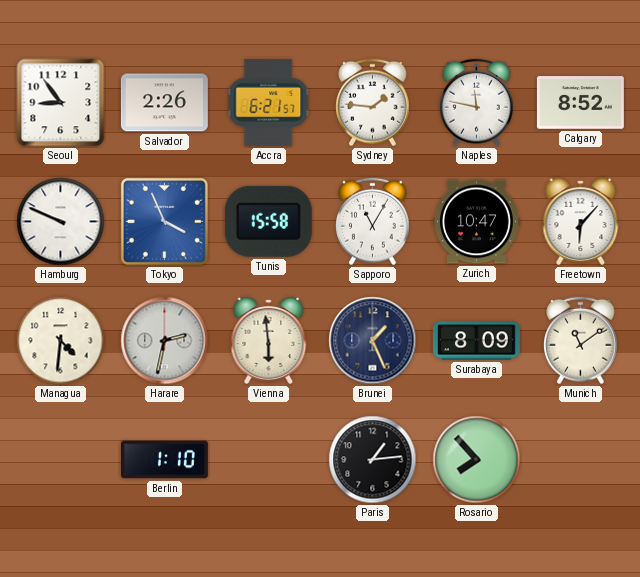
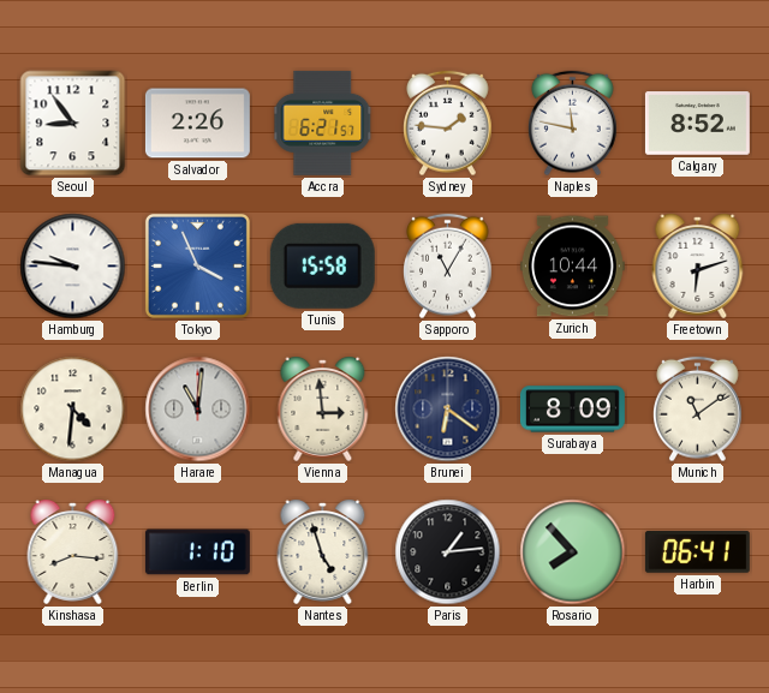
Hamburg: 9:49 -> 9:46 (73, 267)
Zurich: 10:47 -> 10:44 (572, 267)
Freetown: 6:07 -> 6:12 (698, 265)
Harare: 2:32 -> 11:01 (198, 410)
Vienna: 5:59 -> 2:59 (323, 408)
Brunei: 1:26 -> 6:21 (448, 410)
Kinshasa: none -> 8:16 (73, 551)
Nantes: none -> 4:57 (323, 551)
Harbin: none -> 06:41 (697, 552)
